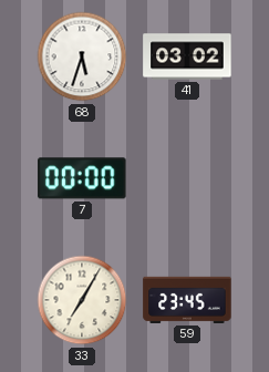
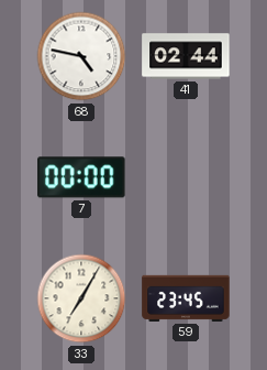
68: 5:33 -> 4:47 (81, 56)
41: 03:02 -> 02:44 (186, 56)
